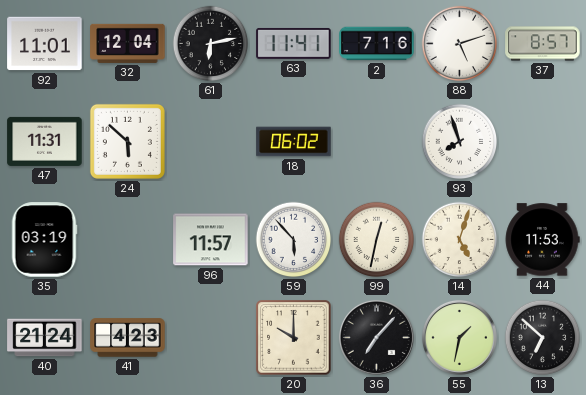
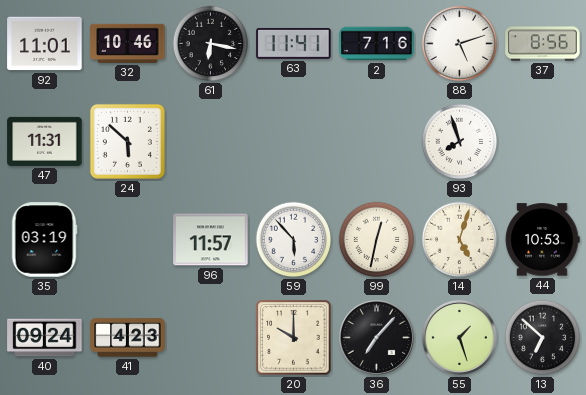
32: 12:04 -> 10:46 (128, 43)
61: 6:13 -> 6:17 (211, 44)
37: 8:57 -> 8:56 (543, 44)
18: 06:02 -> none (294, 142)
44: 11:53 -> 10:53 (542, 240)
40: 21:24 -> 09:24 (45, 338)
55: 1:32 -> 1:27 (459, 337)
